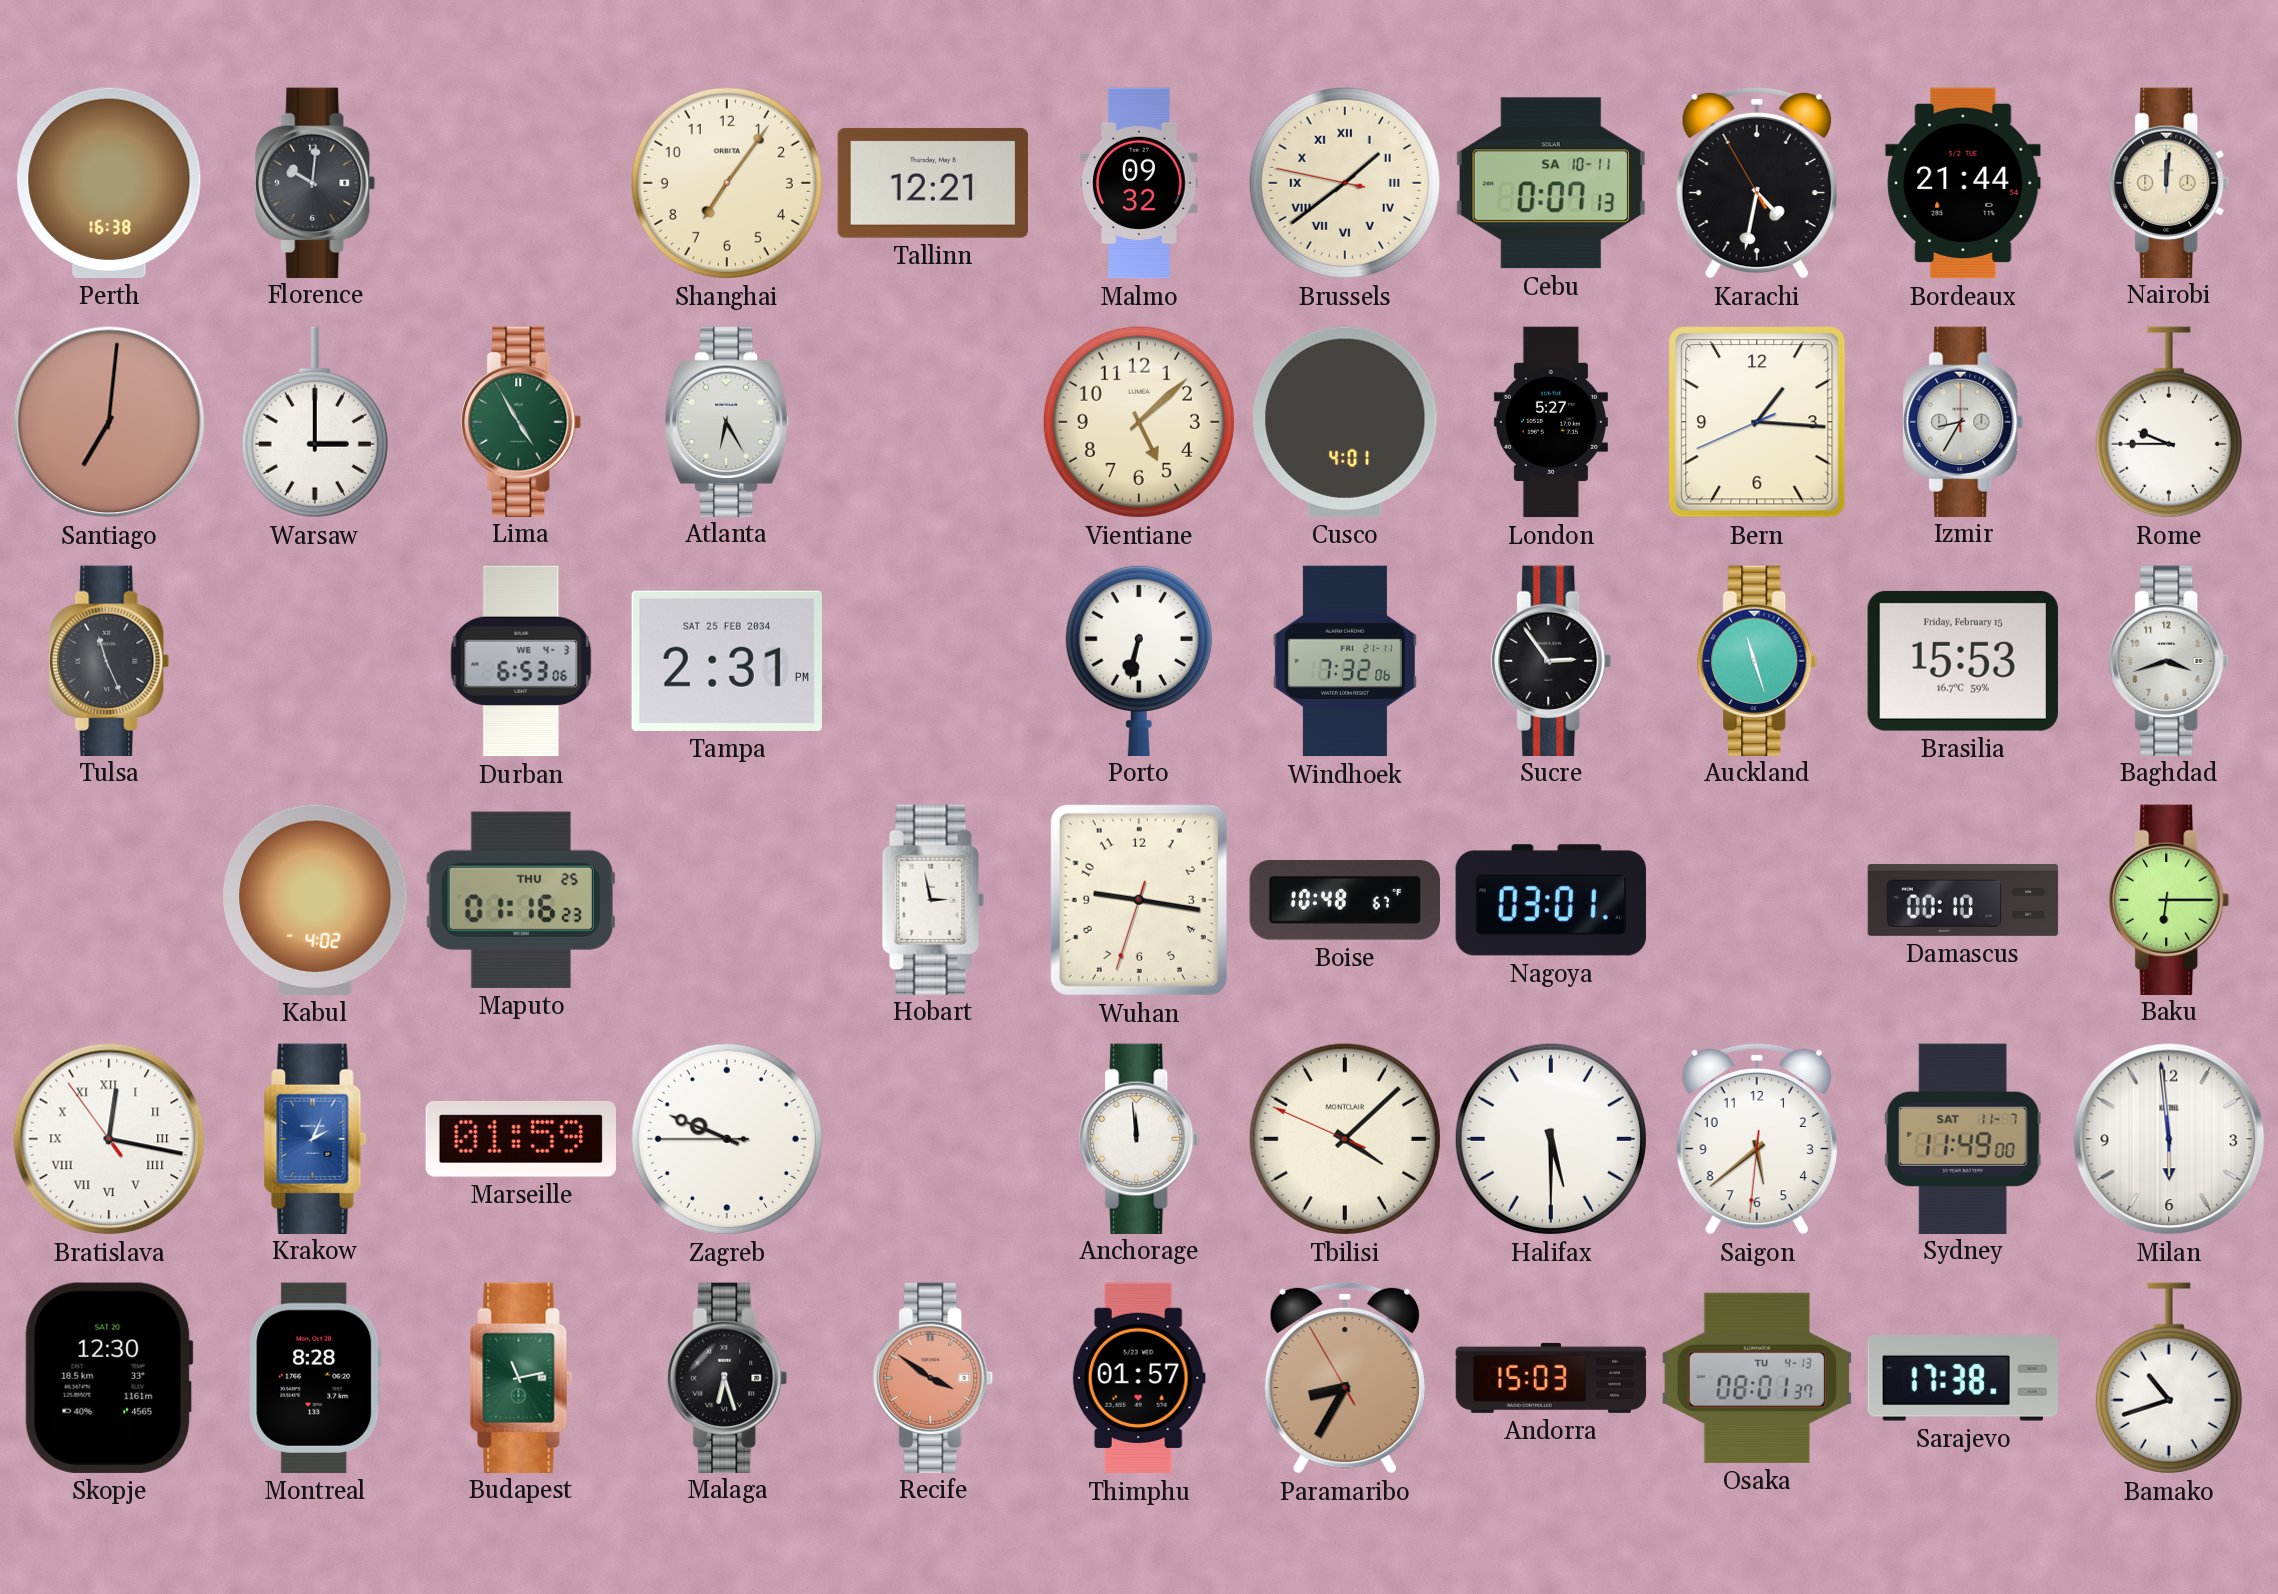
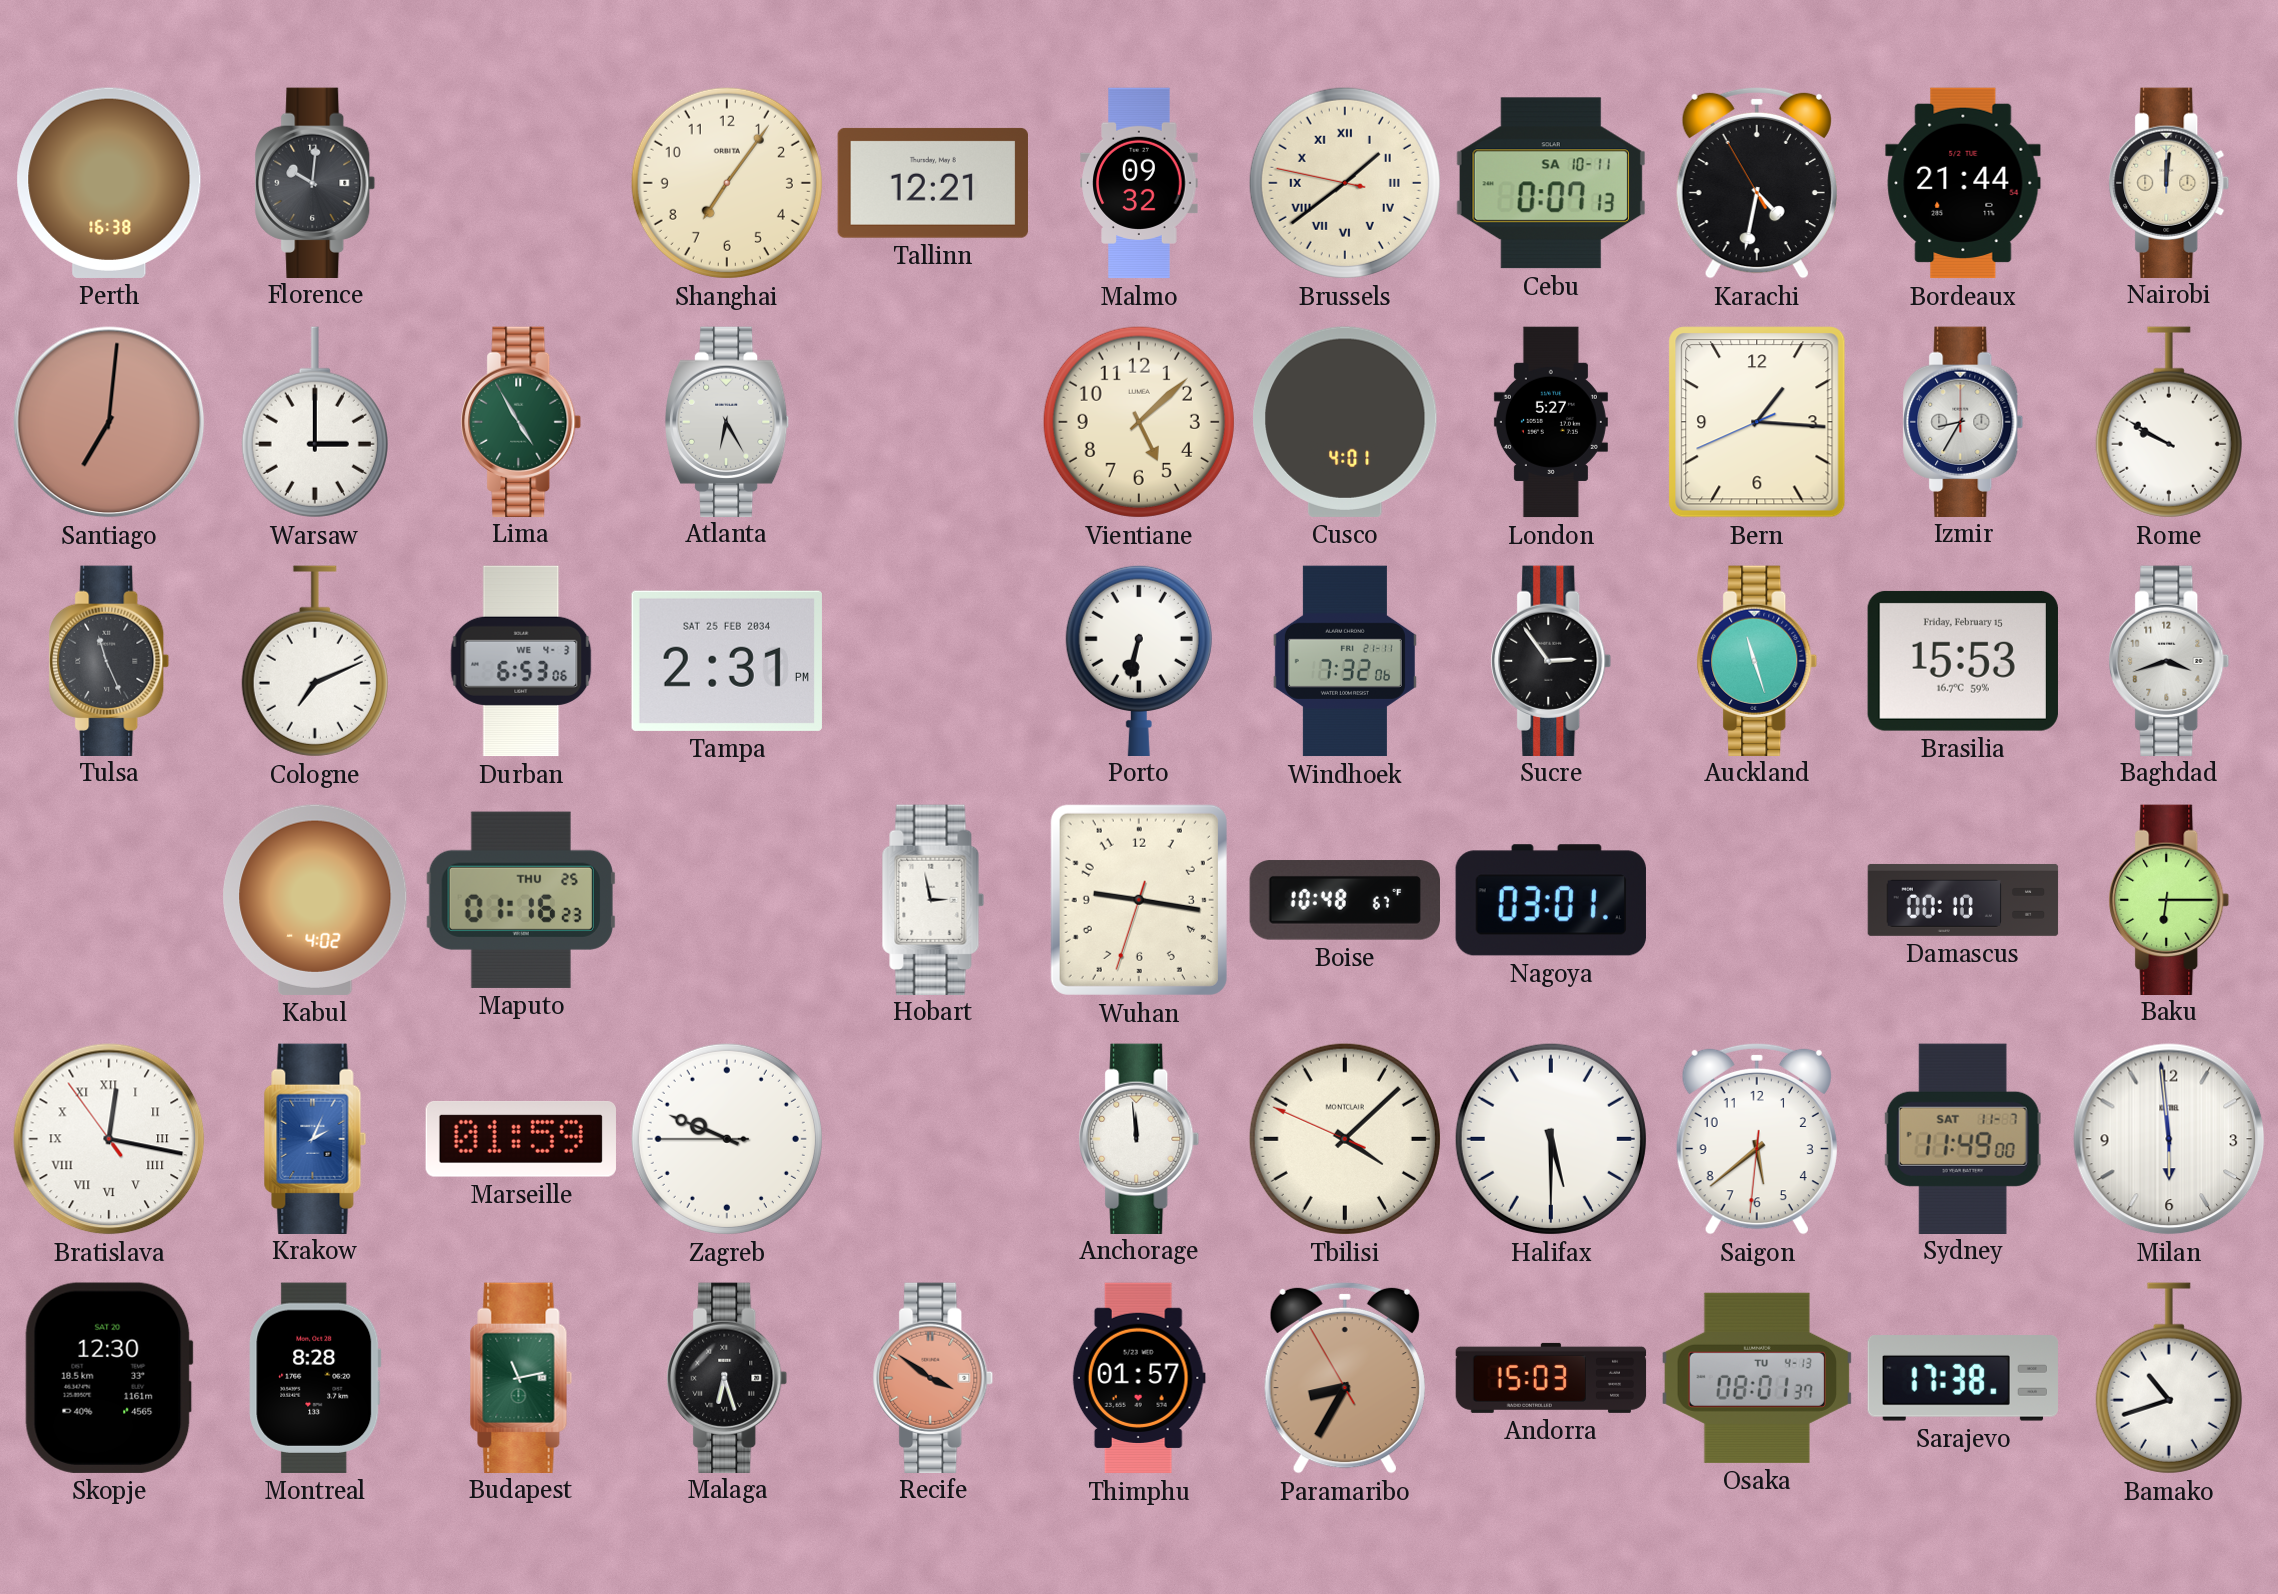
Rome: 9:45 -> 9:50 (2169, 422)
Cologne: none -> 7:11 (315, 661)
